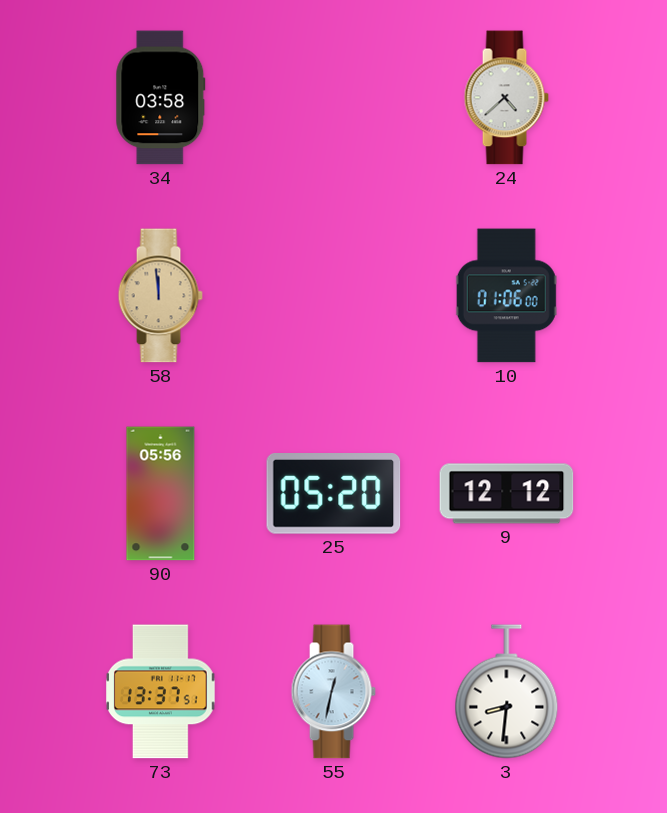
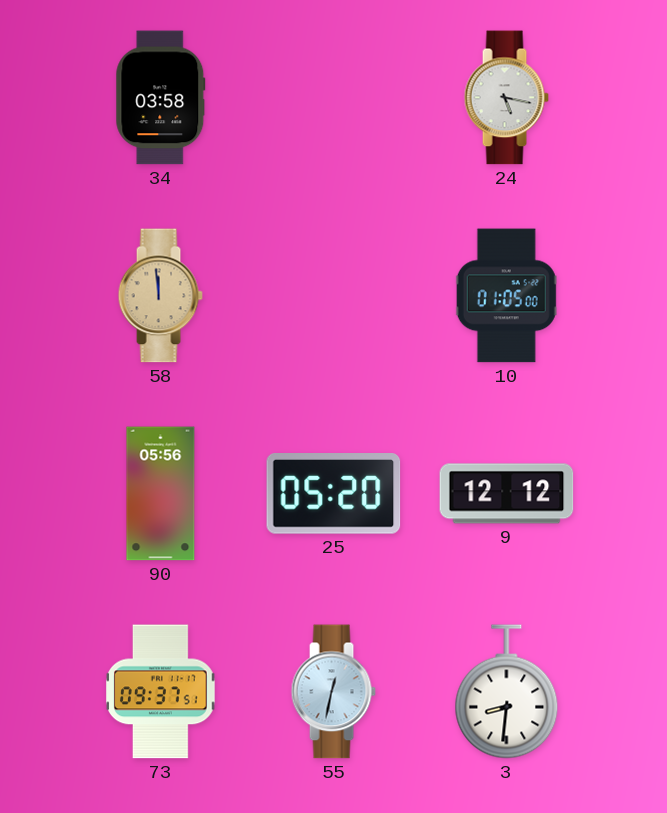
24: 4:38 -> 5:17 (506, 98)
10: 01:06 -> 01:05 (506, 296)
73: 13:37 -> 09:37 (161, 692)
